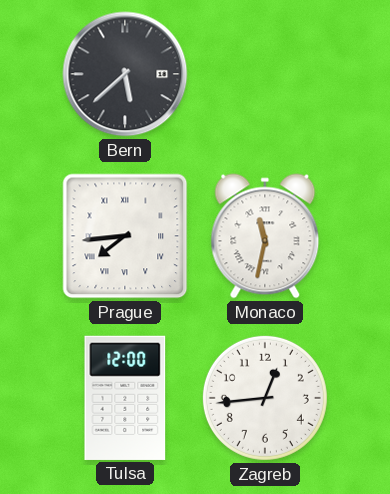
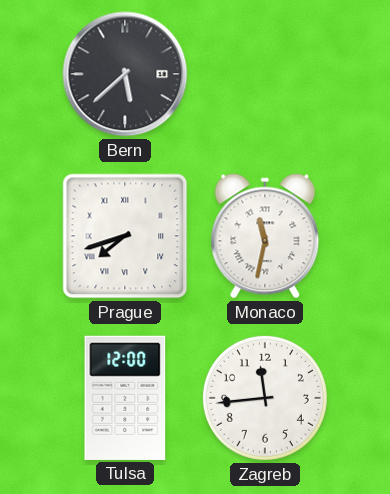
Prague: 7:44 -> 7:42 (125, 236)
Zagreb: 12:44 -> 11:44 (265, 398)
